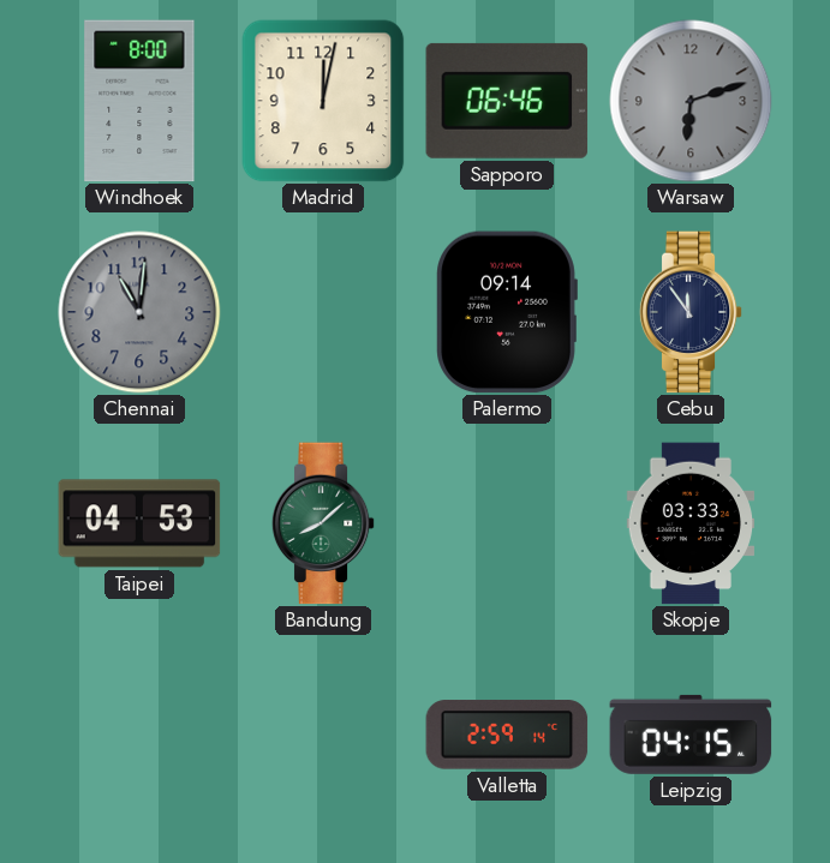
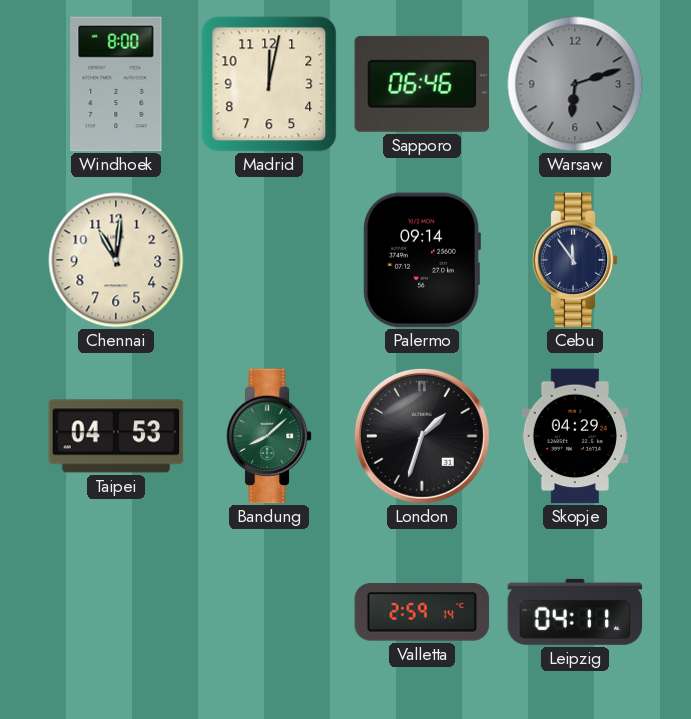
Chennai dial: grey -> cream (116, 260)
London: none -> 1:33 (422, 436)
Skopje: 03:33 -> 04:29 (574, 436)
Leipzig: 04:15 -> 04:11 (575, 612)
